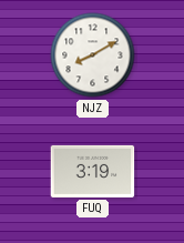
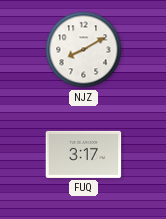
FUQ: 3:19 -> 3:17 (84, 154)
